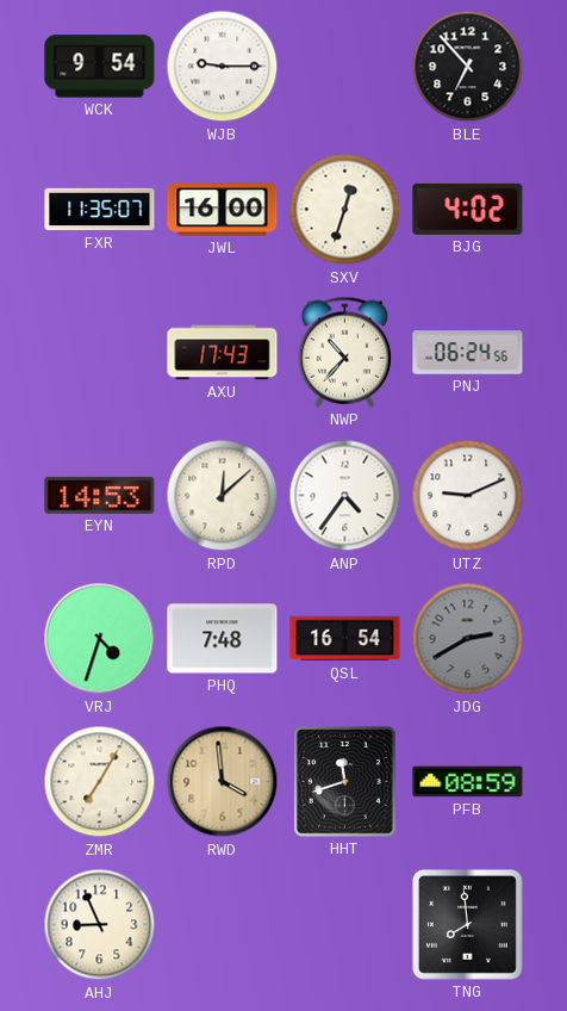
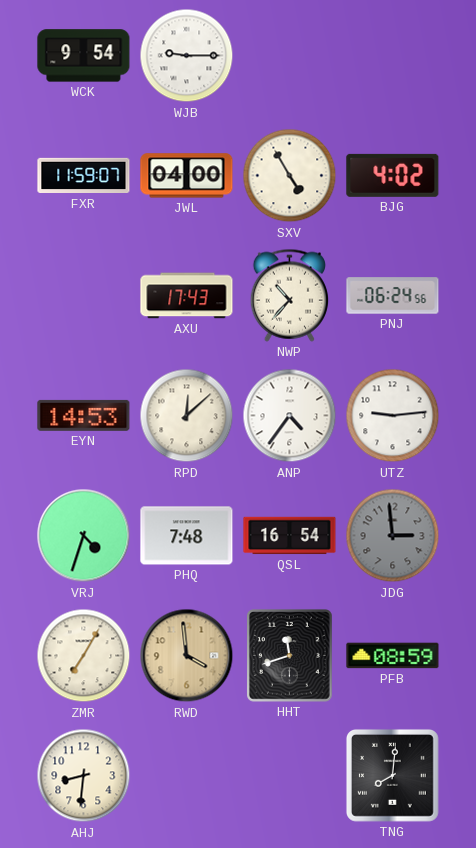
BLE: 6:53 -> none (468, 67)
FXR: 11:35 -> 11:59 (84, 176)
JWL: 16:00 -> 04:00 (187, 176)
SXV: 12:33 -> 4:55 (290, 176)
UTZ: 9:11 -> 9:14 (393, 416)
JDG: 2:40 -> 2:59 (393, 536)
AHJ: 8:56 -> 8:31 (84, 776)
TNG: 7:59 -> 8:01 (392, 775)
